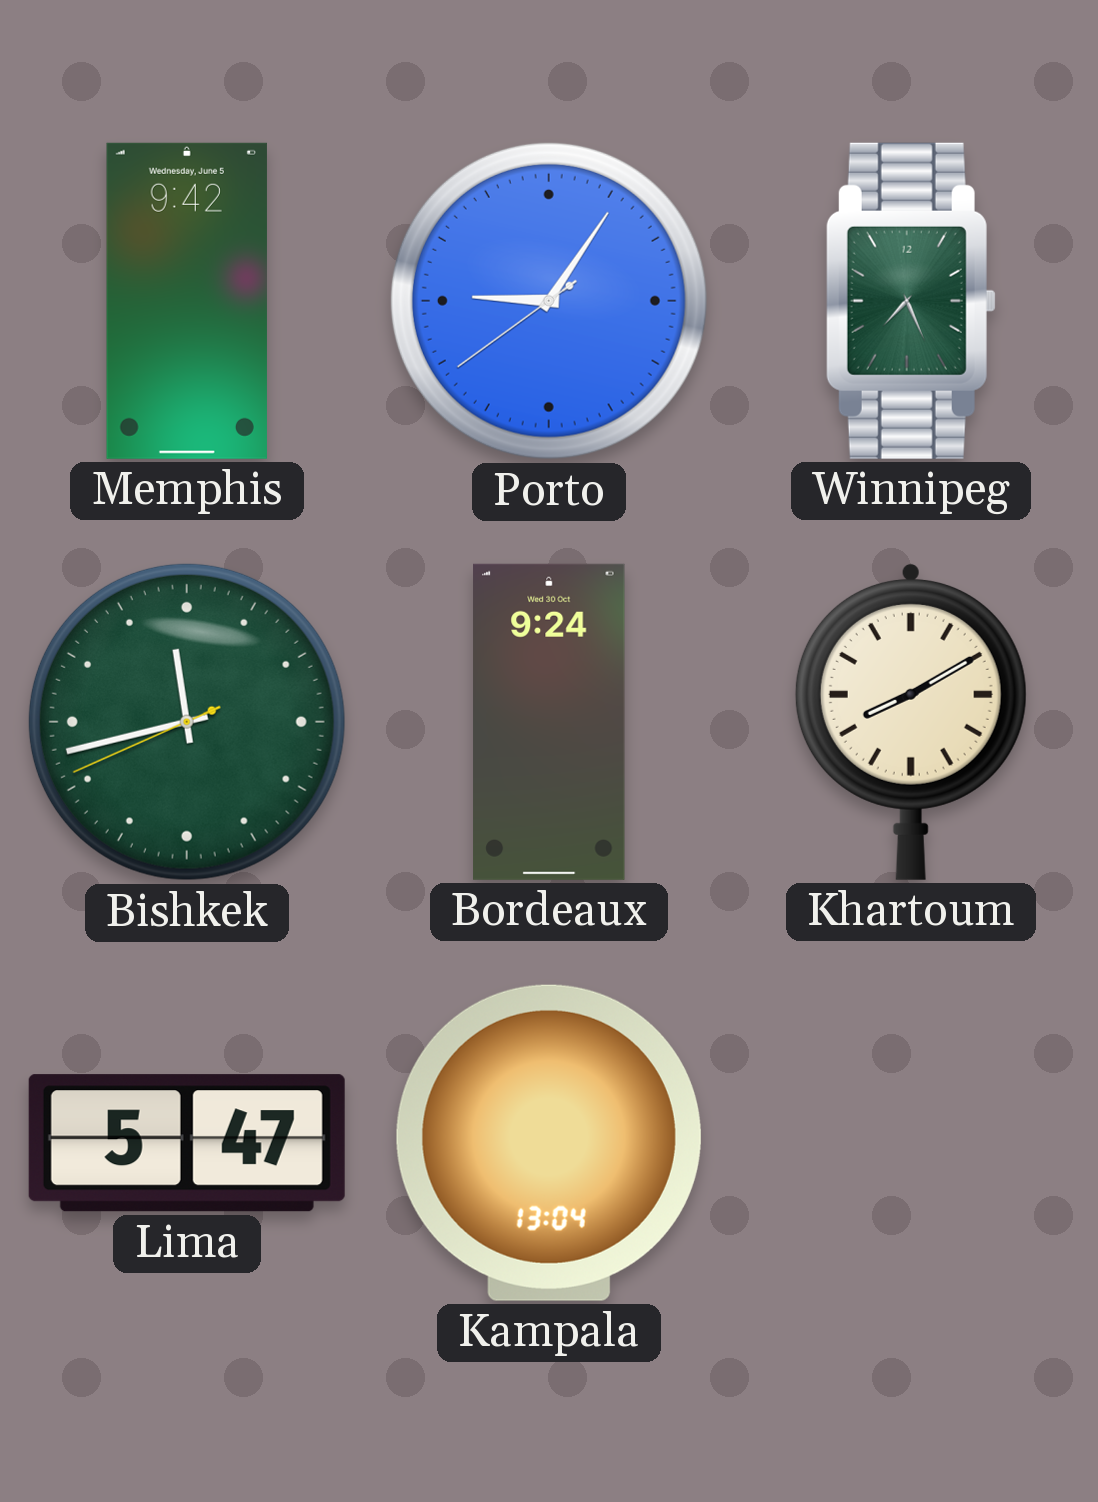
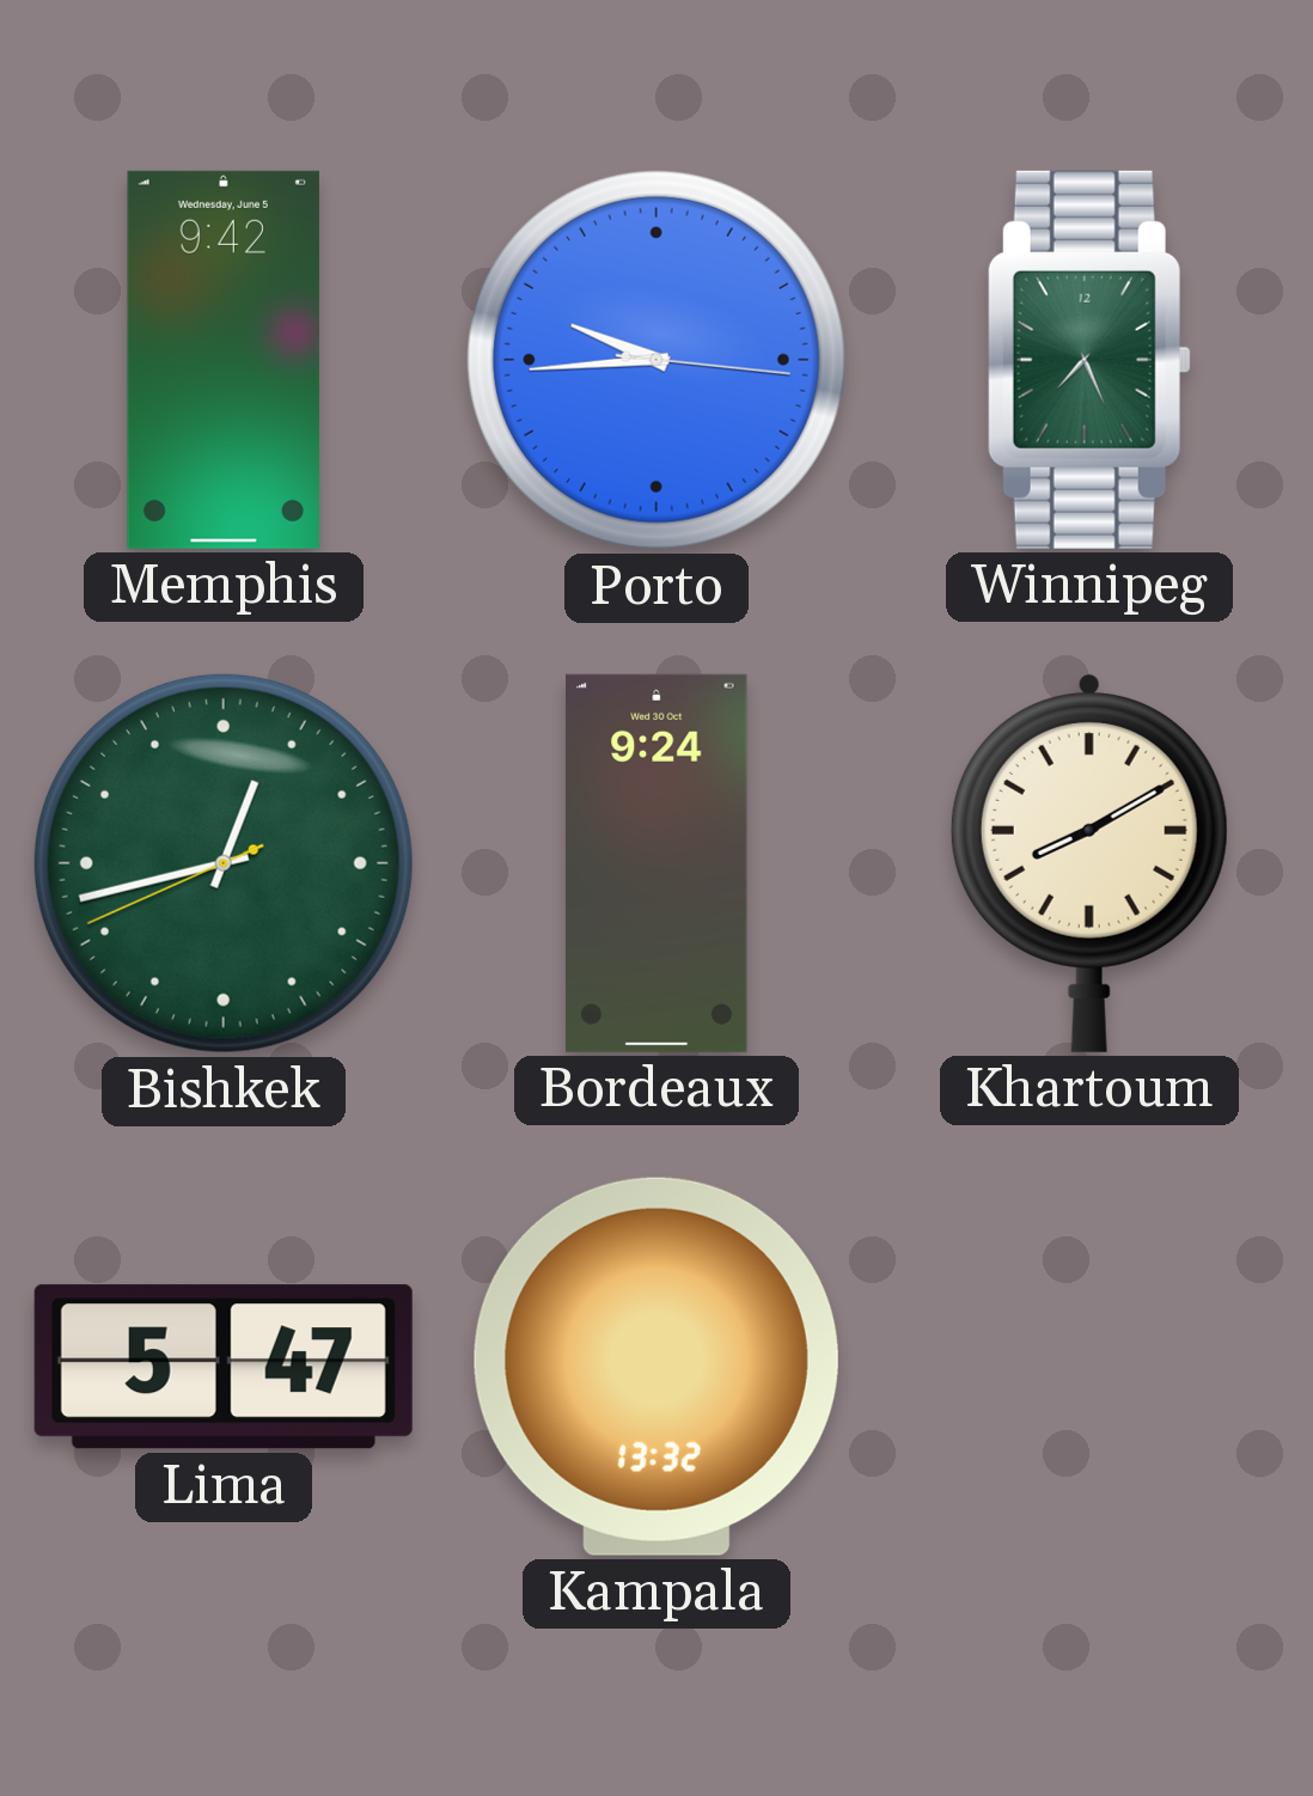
Porto: 9:05 -> 9:44 (656, 360)
Bishkek: 11:42 -> 12:42 (224, 863)
Kampala: 13:04 -> 13:32 (656, 1367)
